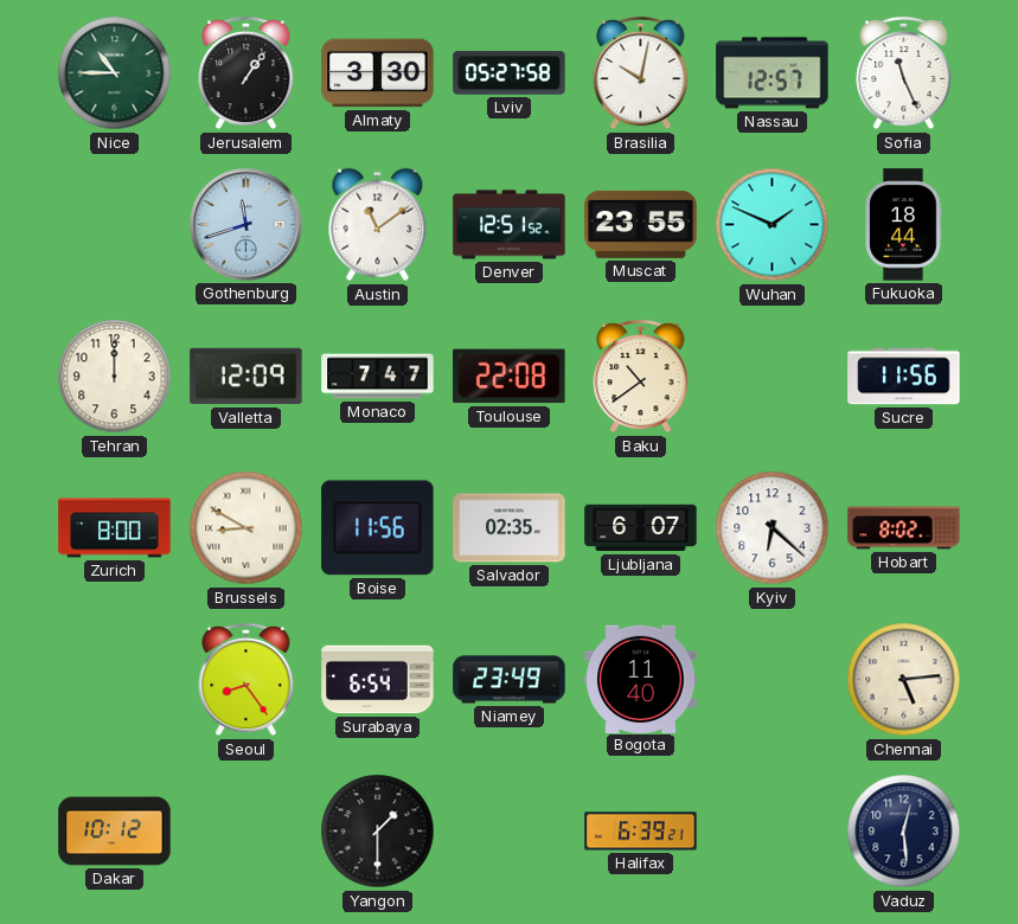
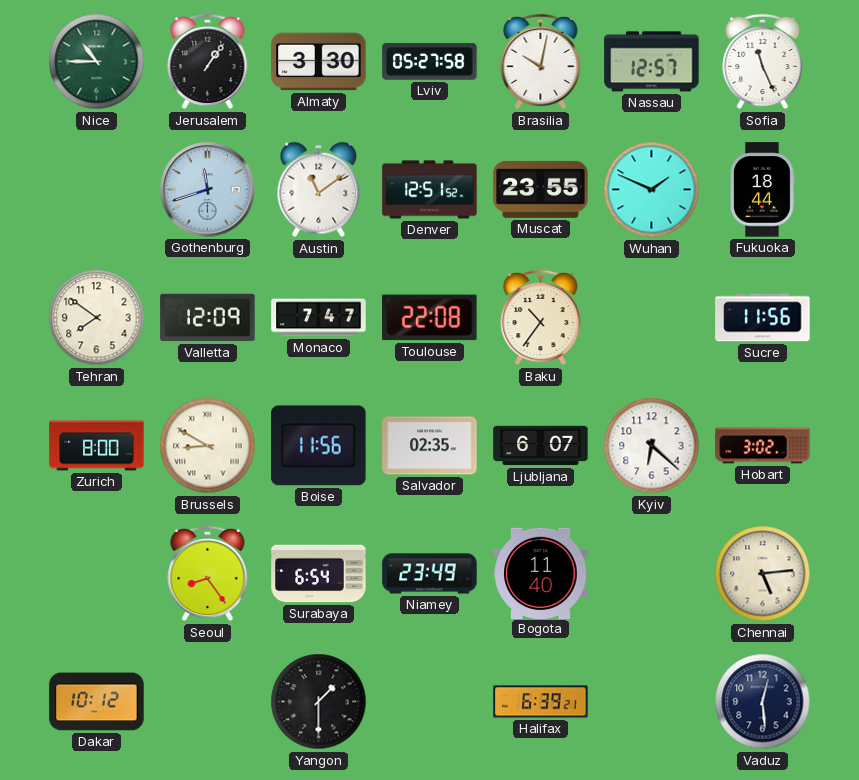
Tehran: 12:00 -> 7:51 (97, 318)
Baku: 10:39 -> 10:36 (541, 318)
Hobart: 8:02 -> 3:02 (763, 446)
